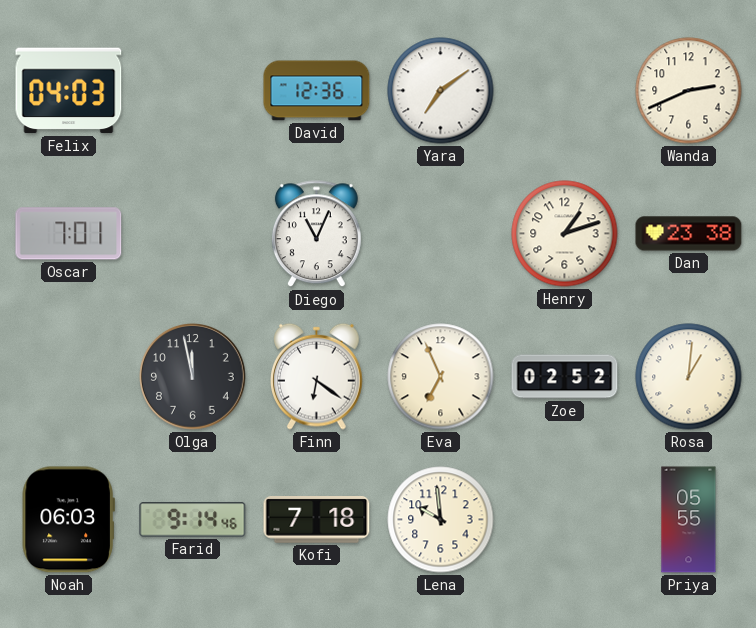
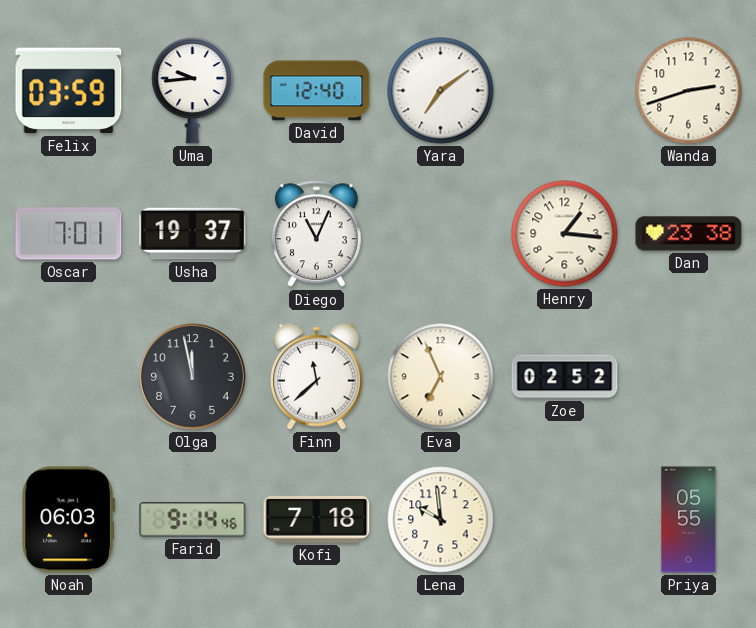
Felix: 04:03 -> 03:59 (69, 91)
Uma: none -> 9:44 (193, 90)
David: 12:36 -> 12:40 (317, 91)
Wanda: 2:41 -> 2:42 (689, 91)
Usha: none -> 19:37 (193, 234)
Henry: 1:12 -> 1:16 (565, 234)
Finn: 6:21 -> 11:38 (317, 376)
Rosa: 1:01 -> none (689, 377)
